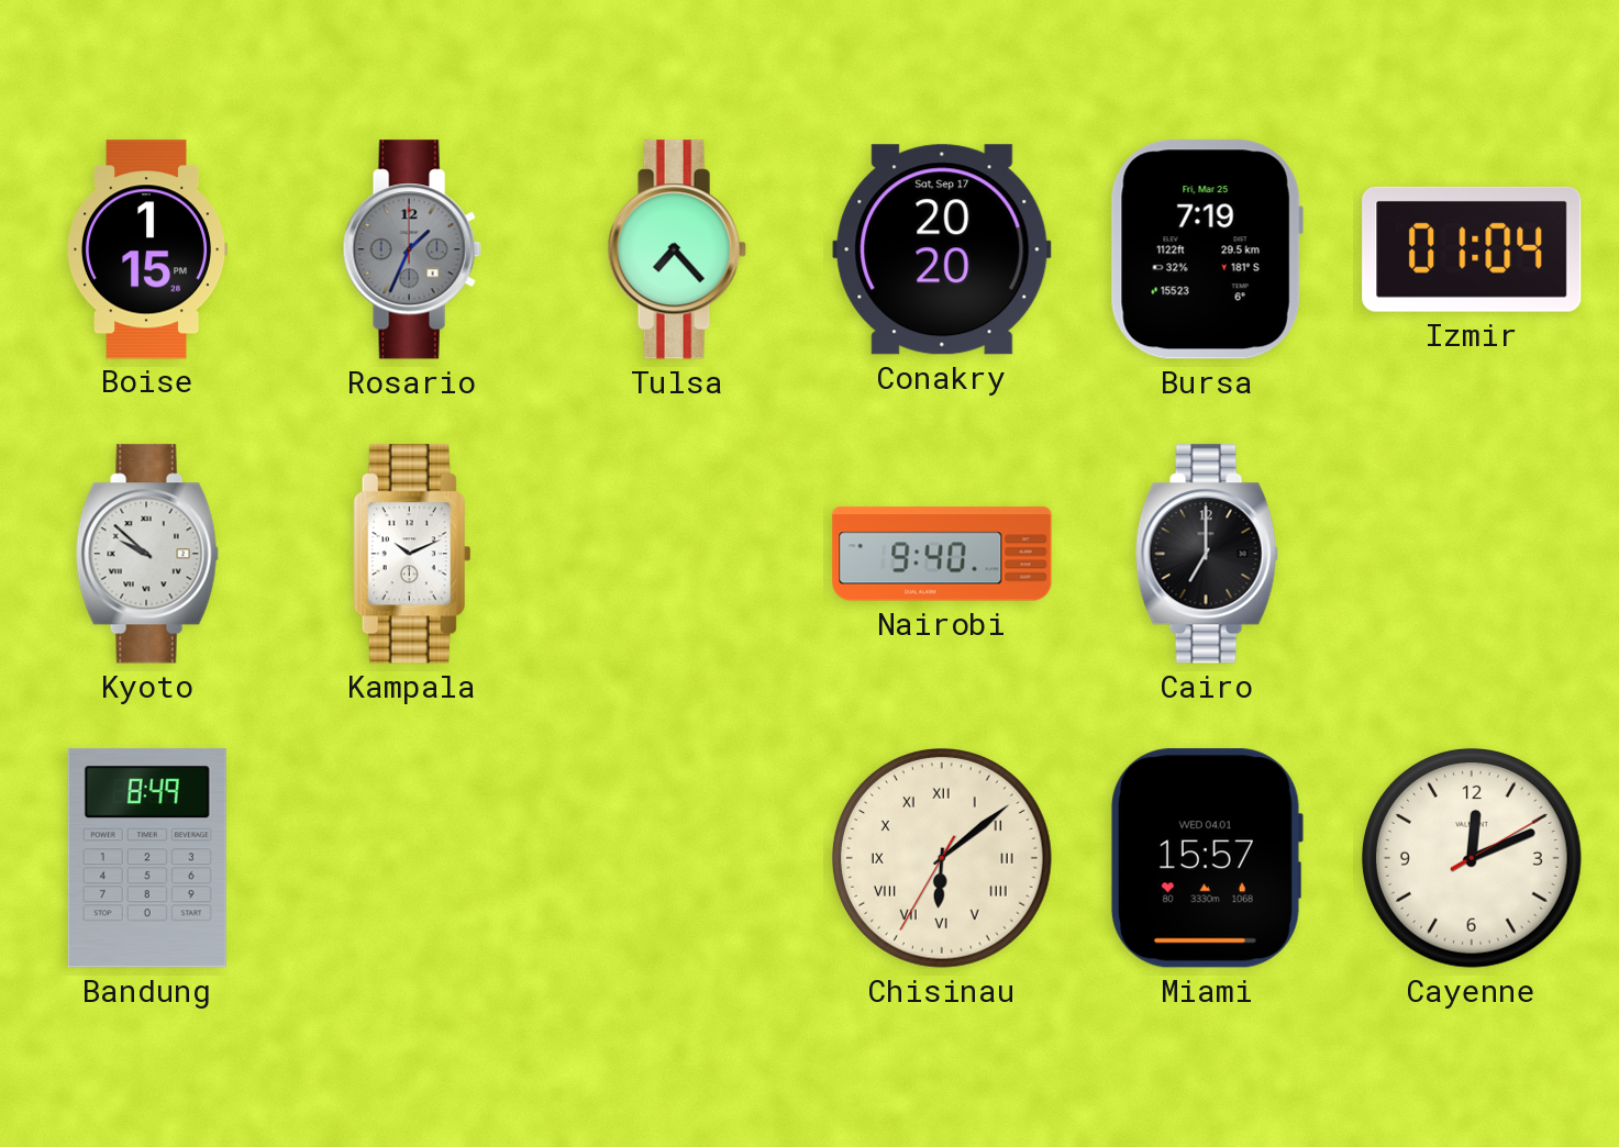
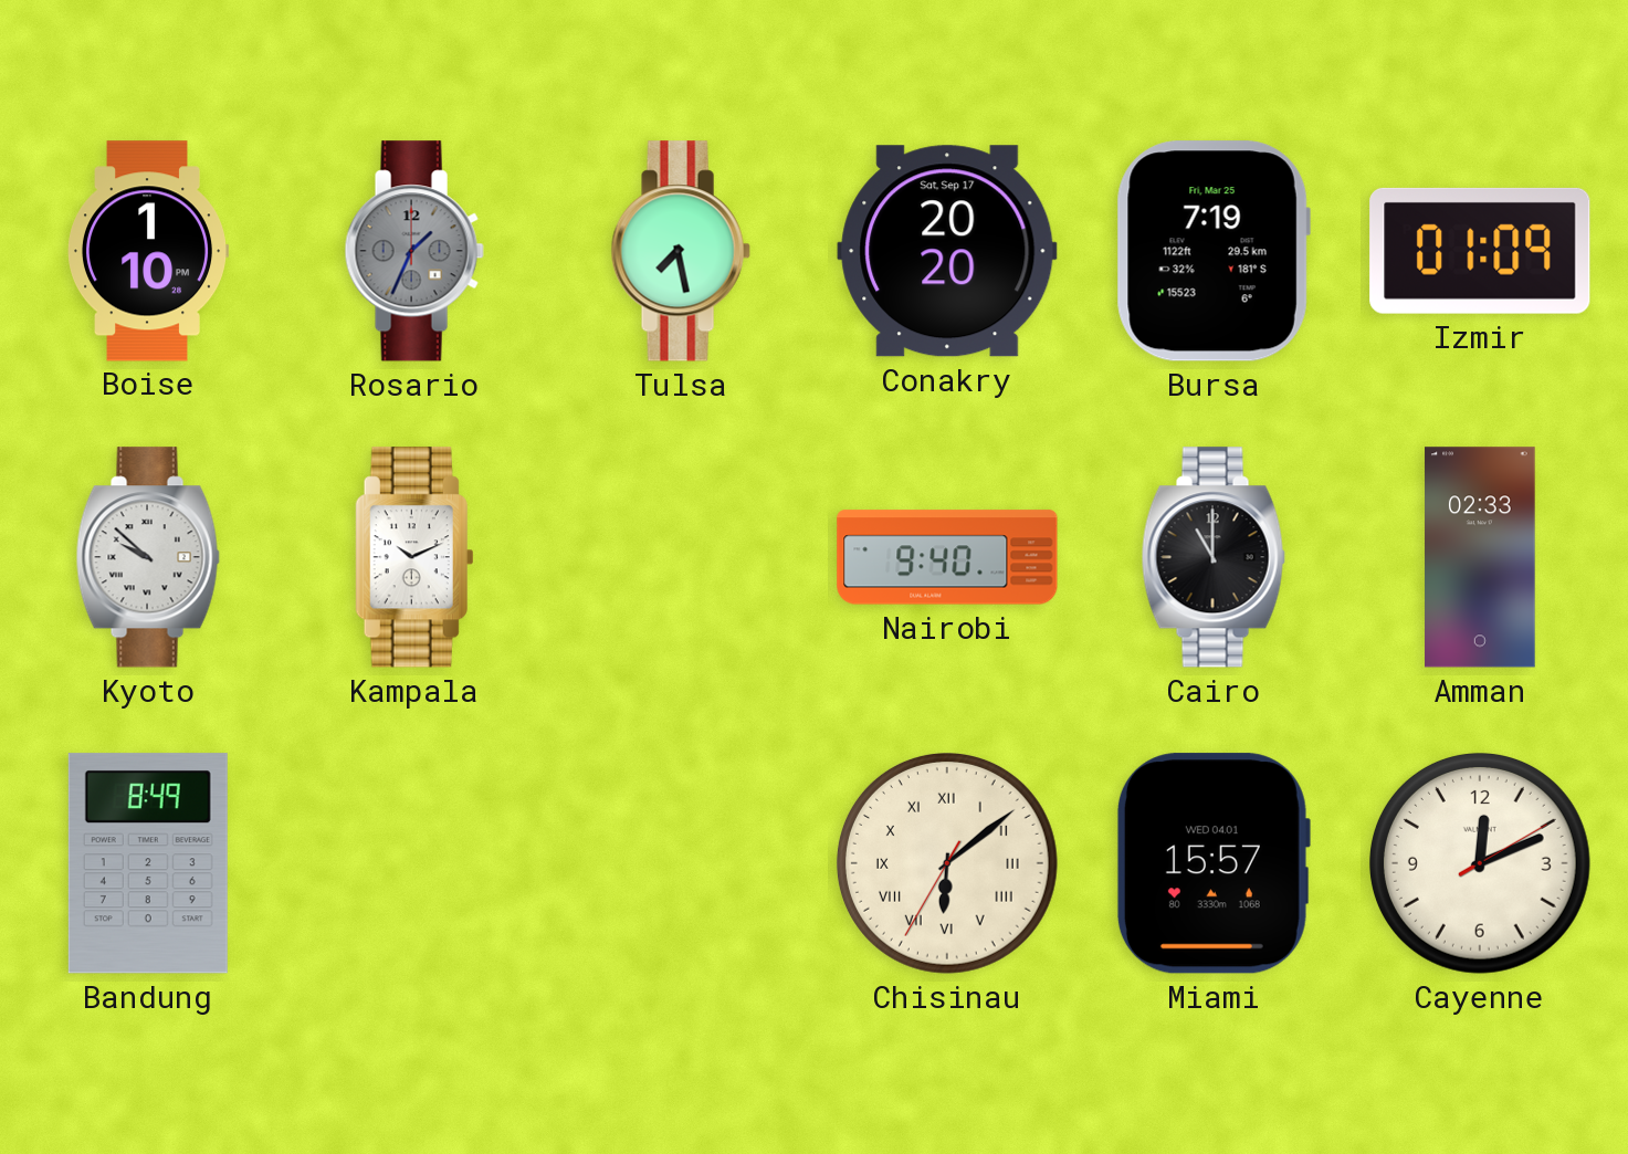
Boise: 1:15 -> 1:10 (148, 251)
Tulsa: 7:23 -> 7:28 (681, 251)
Izmir: 01:04 -> 01:09 (1480, 251)
Cairo: 7:00 -> 11:00 (1214, 557)
Amman: none -> 02:33 (1480, 557)
